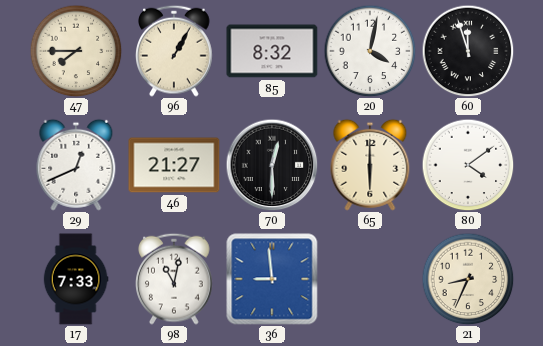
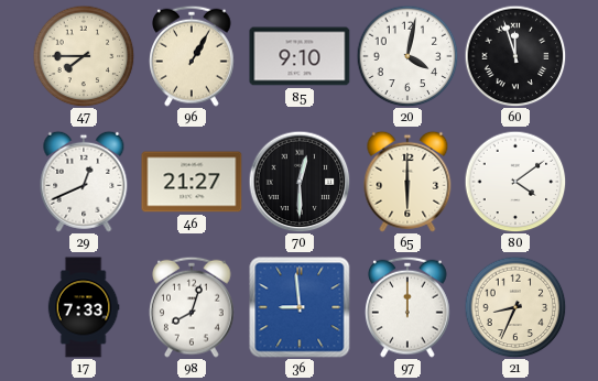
85: 8:32 -> 9:10 (300, 56)
98: 11:02 -> 8:03 (193, 307)
97: none -> 12:00 (409, 307)
